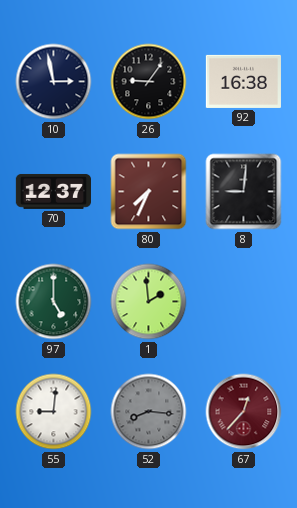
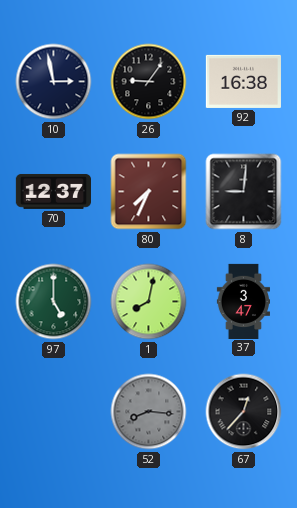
1: 1:59 -> 8:02 (149, 302)
37: none -> 3:47 (243, 301)
55: 9:01 -> none (54, 412)
67 dial: burgundy -> black (244, 412)
